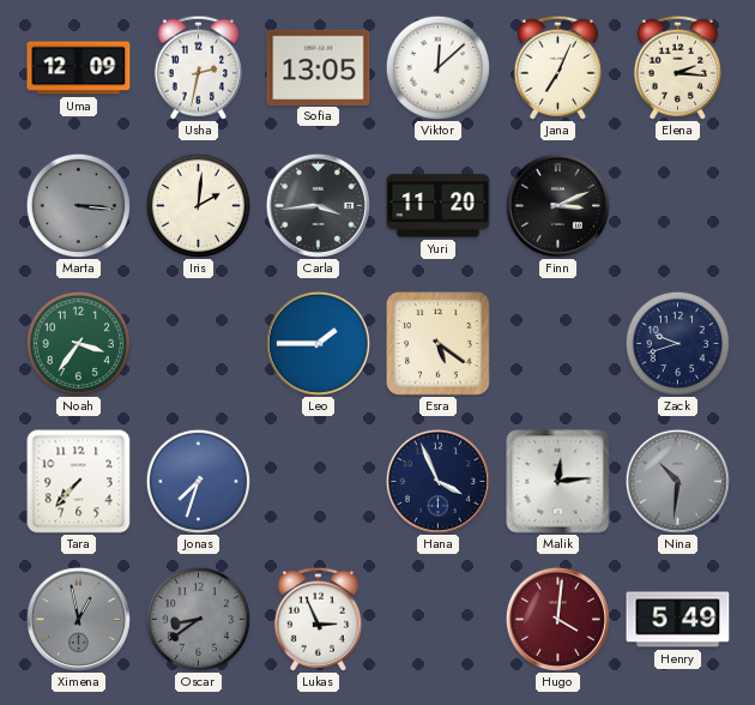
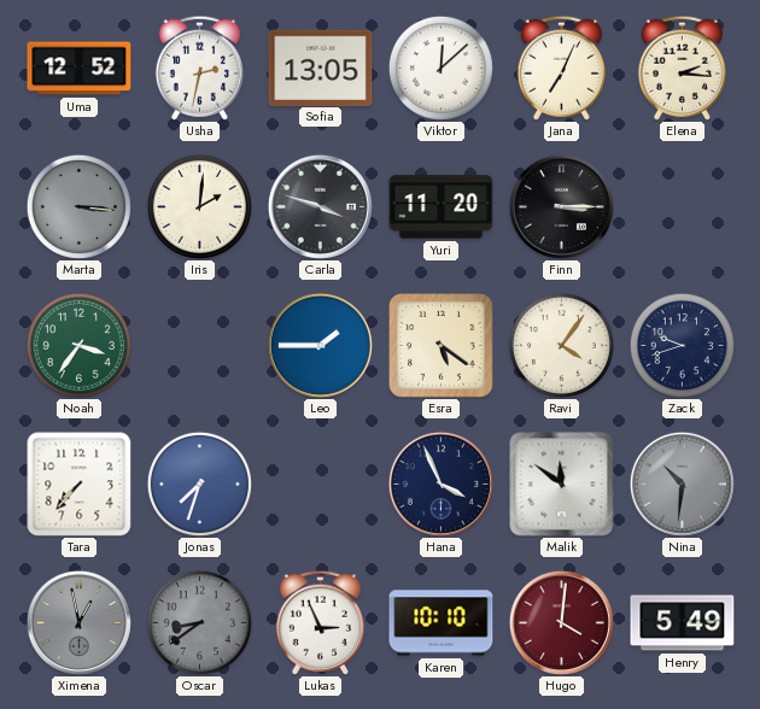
Uma: 12:09 -> 12:52 (80, 69)
Carla: 3:44 -> 3:48 (320, 206)
Finn: 3:11 -> 3:15 (561, 206)
Ravi: none -> 4:06 (561, 345)
Malik: 12:14 -> 11:51 (562, 485)
Karen: none -> 10:10 (442, 623)
